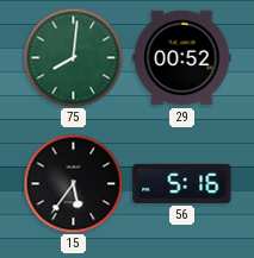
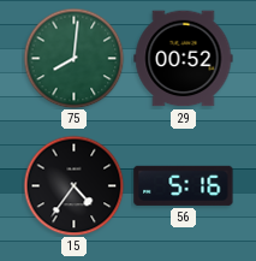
15: 5:36 -> 4:36 (73, 185)
